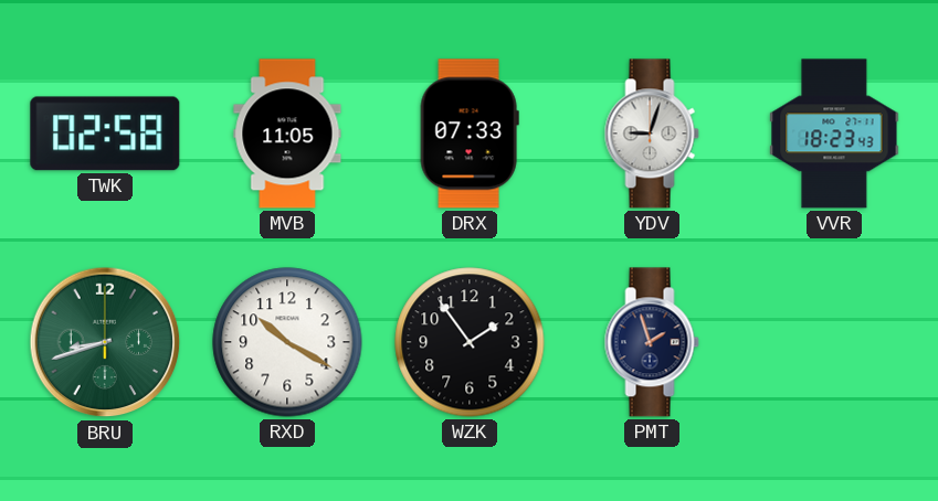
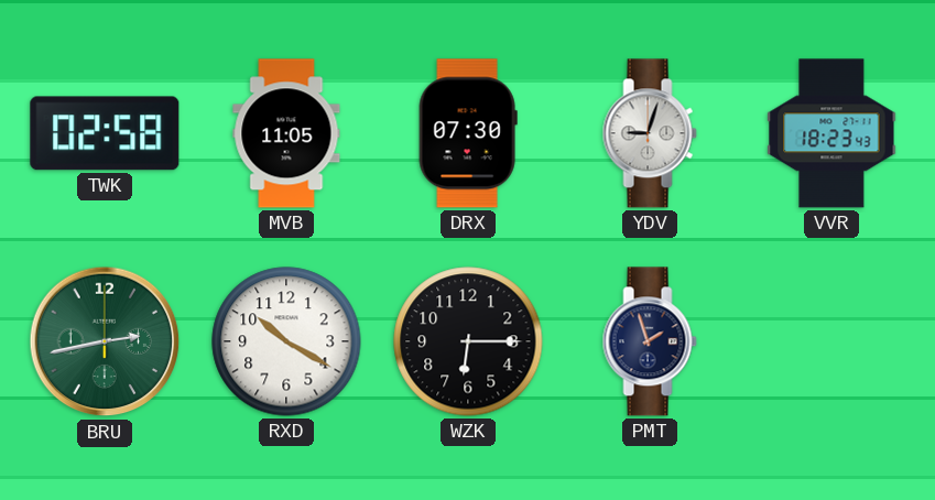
DRX: 07:33 -> 07:30 (468, 133)
BRU: 8:42 -> 2:43 (105, 341)
WZK: 1:54 -> 6:15 (468, 341)
